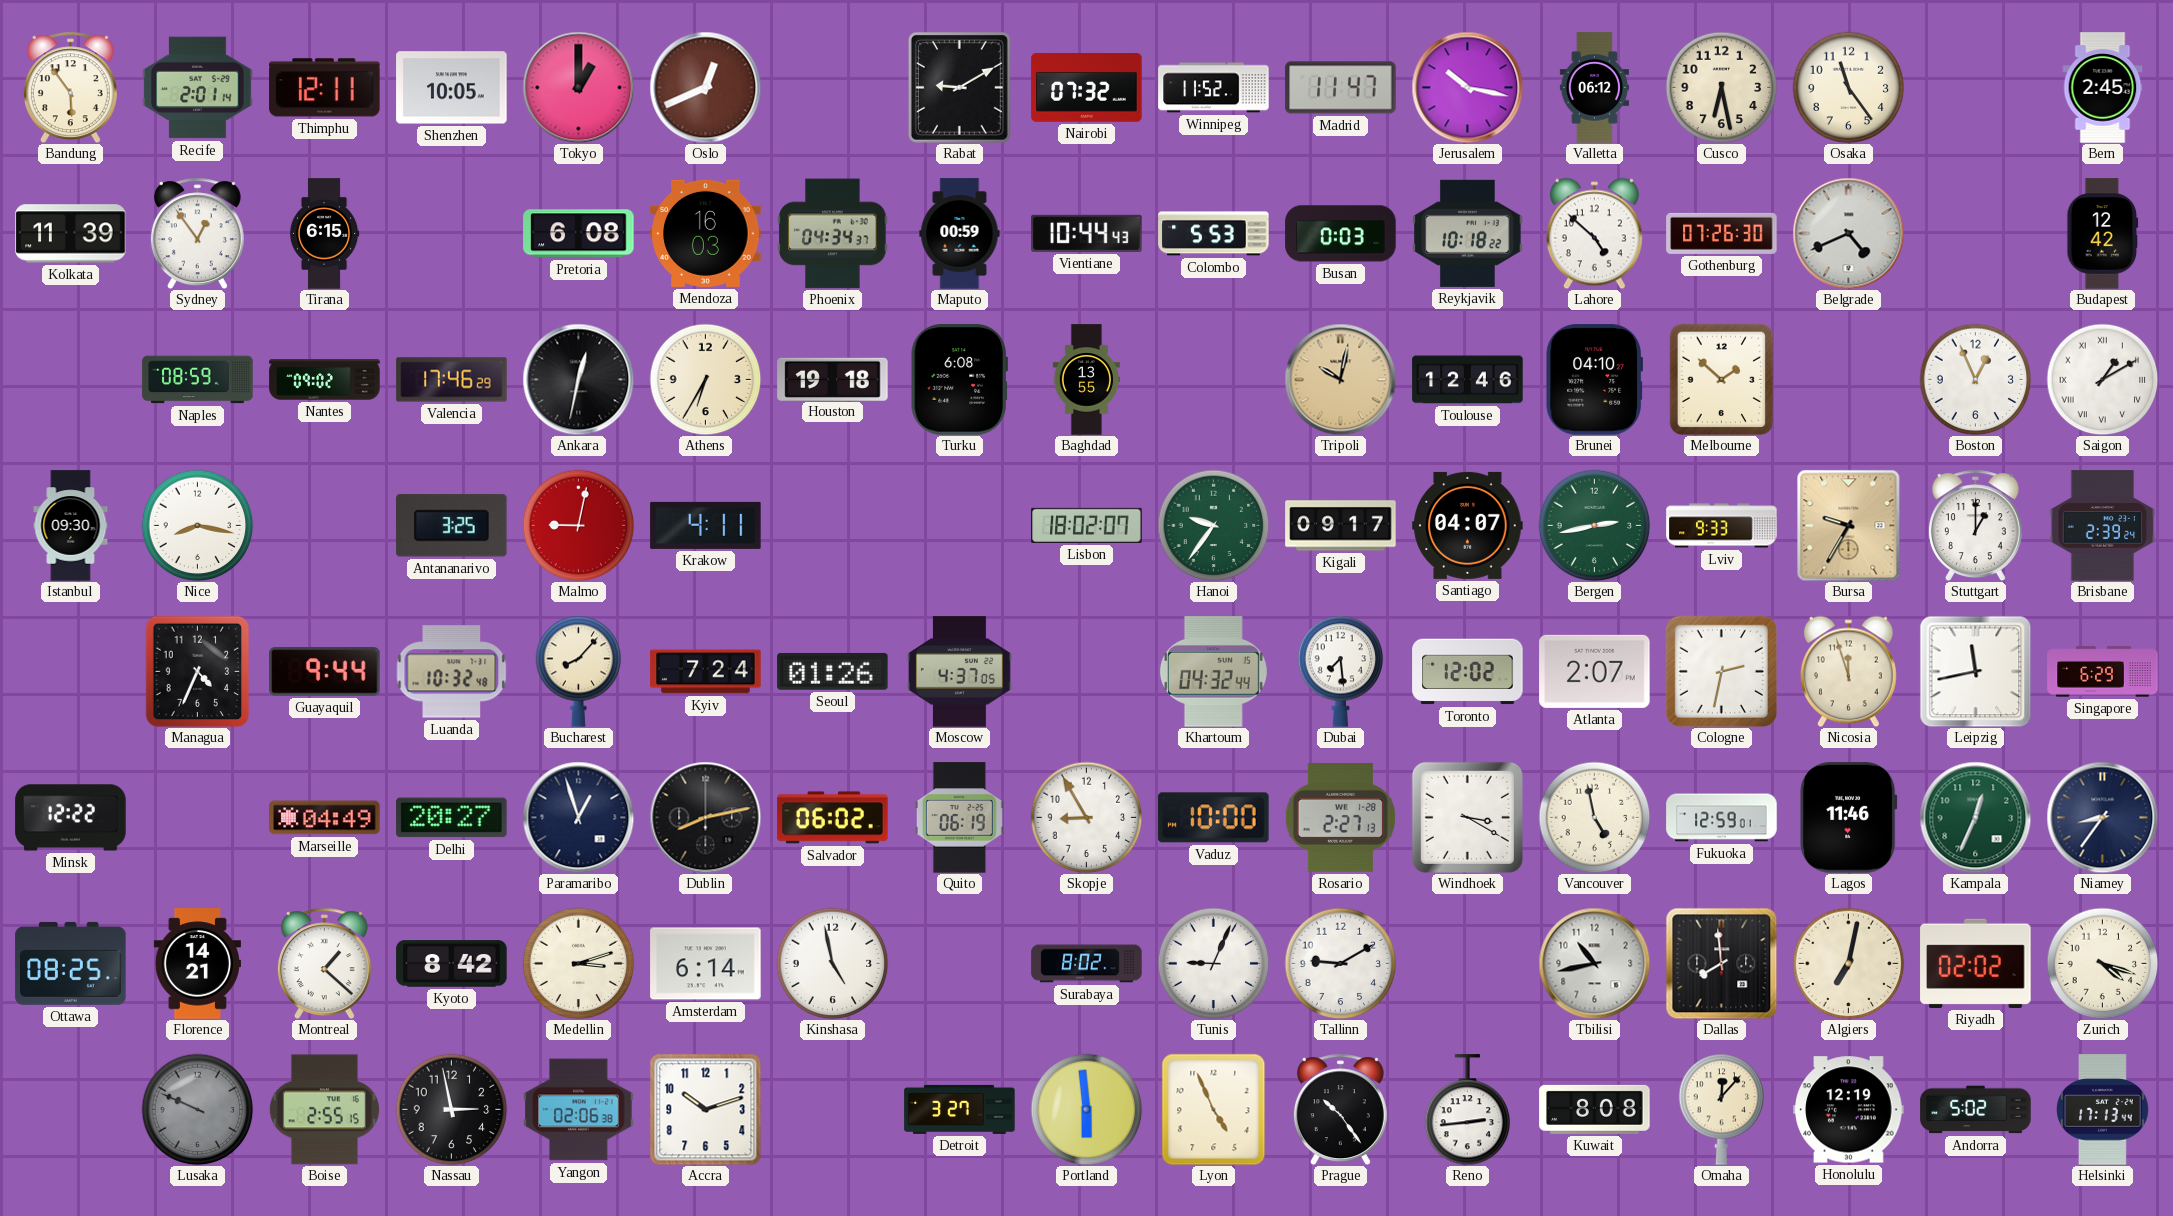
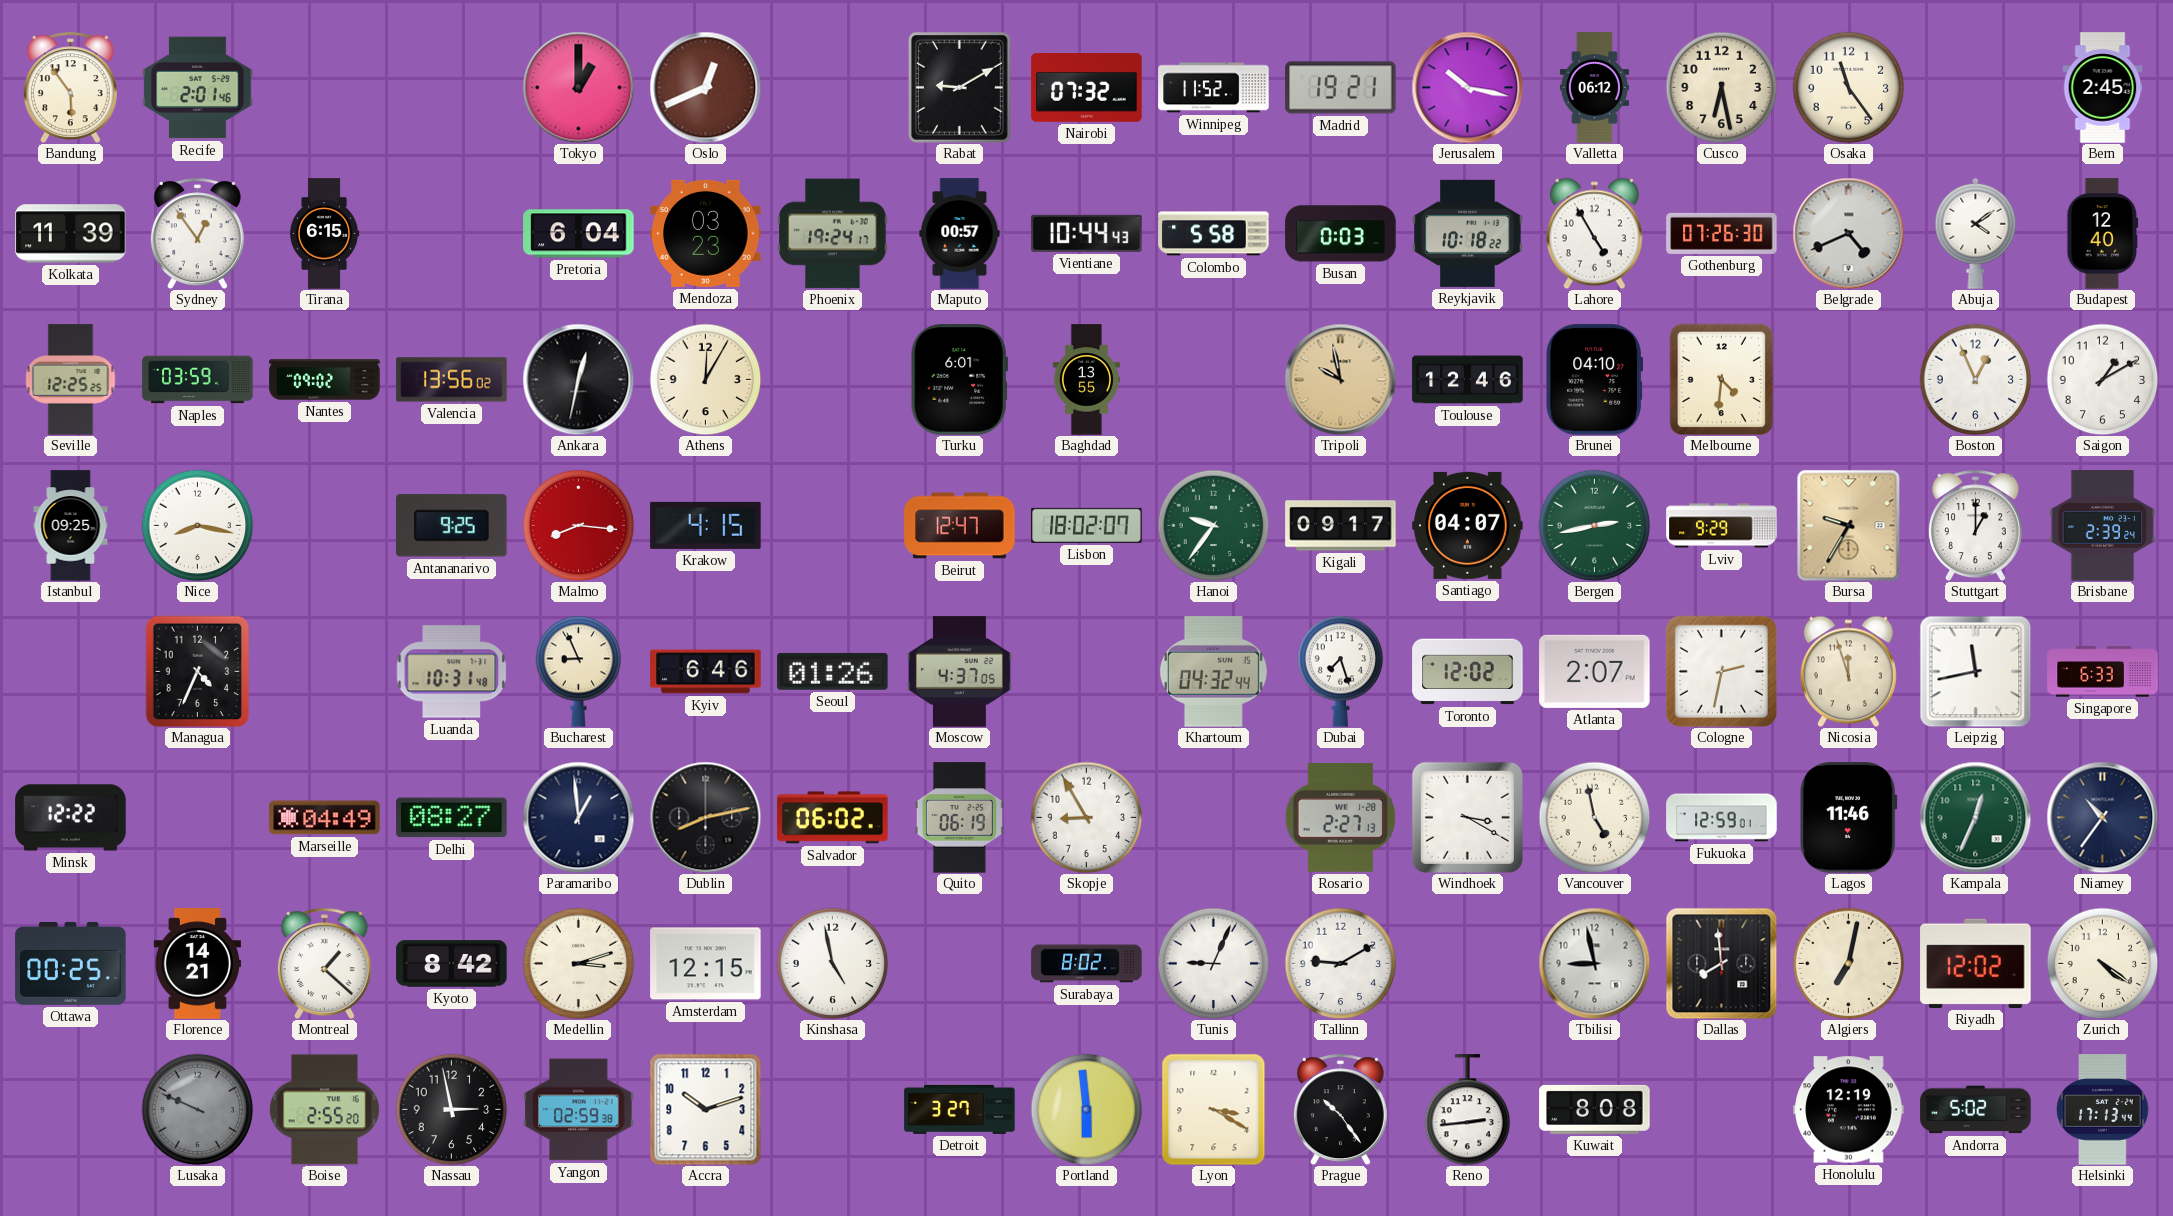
Recife: 2:01:14 -> 2:01:46 (198, 88)
Thimphu: 12:11 -> none (325, 88)
Shenzhen: 10:05 -> none (452, 88)
Madrid: 11:47 -> 19:21 (1341, 88)
Pretoria: 6:08 -> 6:04 (579, 234)
Mendoza: 16:03 -> 03:23 (706, 233)
Phoenix: 04:34 -> 19:24 (833, 234)
Maputo: 00:59 -> 00:57 (960, 234)
Colombo: 5:53 -> 5:58 (1214, 234)
Lahore: 4:52 -> 4:55 (1594, 233)
Abuja: none -> 4:09 (1976, 233)
Budapest: 12:42 -> 12:40 (2103, 234)
Seville: none -> 12:25 (71, 380)
Naples: 08:59 -> 03:59 (198, 380)
Valencia: 17:46 -> 13:56 (452, 380)
Athens: 6:35 -> 12:05 (705, 379)
Houston: 19:18 -> none (833, 379)
Turku: 6:08 -> 6:01 (959, 380)
Tripoli: 10:02 -> 9:58 (1340, 379)
Melbourne: 1:52 -> 4:31 (1722, 379)
Saigon numerals: Roman -> Arabic (2102, 379)
Istanbul: 09:30 -> 09:25 (71, 526)
Antananarivo: 3:25 -> 9:25 (452, 526)
Malmo: 9:02 -> 8:16 (578, 525)
Krakow: 4:11 -> 4:15 (706, 525)
Beirut: none -> 12:47 (960, 526)
Lviv: 9:33 -> 9:29 (1722, 526)
Guayaquil: 9:44 -> none (325, 672)
Luanda: 10:32 -> 10:31 (451, 672)
Bucharest: 8:07 -> 8:56 (579, 671)
Kyiv: 7:24 -> 6:46 (706, 672)
Dubai: 7:29 -> 7:27 (1341, 671)
Singapore: 6:29 -> 6:33 (2103, 672)
Delhi: 20:27 -> 08:27 (452, 818)
Paramaribo: 12:57 -> 12:59 (578, 817)
Vaduz: 10:00 -> none (1214, 818)
Niamey: 8:36 -> 10:36 (2102, 817)
Ottawa: 08:25 -> 00:25 (71, 963)
Amsterdam: 6:14 -> 12:15 (706, 964)
Tbilisi: 10:43 -> 8:58 (1594, 963)
Riyadh: 02:02 -> 12:02 (1976, 963)
Zurich: 4:18 -> 4:21 (2102, 963)
Boise: 2:55:15 -> 2:55:20 (324, 1110)
Yangon: 02:06 -> 02:59 (579, 1110)
Lyon: 4:56 -> 3:20 (1214, 1109)
Omaha: 12:07 -> none (1722, 1109)
